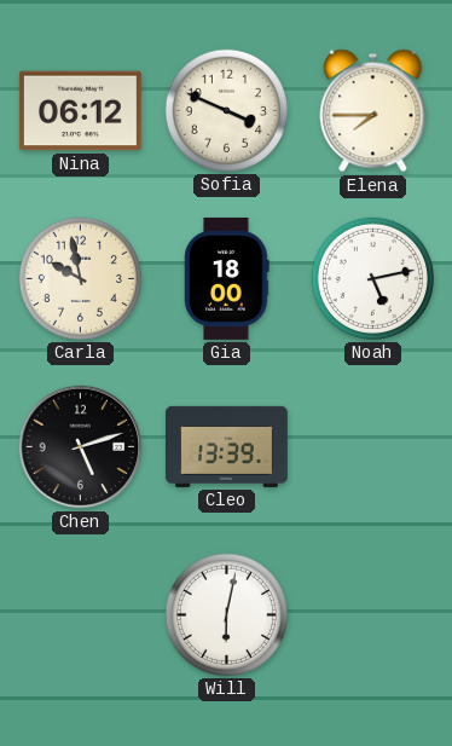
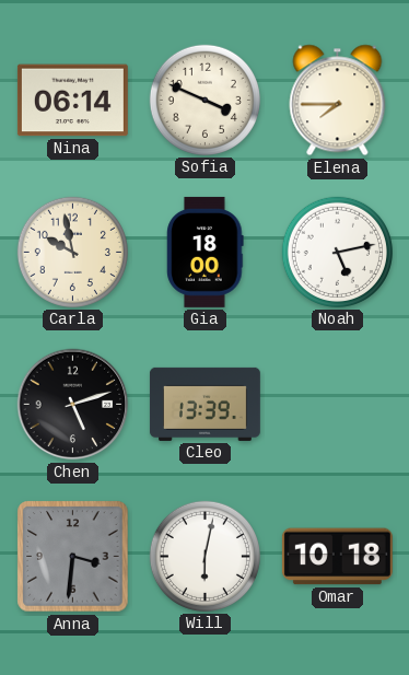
Nina: 06:12 -> 06:14 (72, 101)
Anna: none -> 3:31 (73, 557)
Omar: none -> 10:18 (337, 557)
